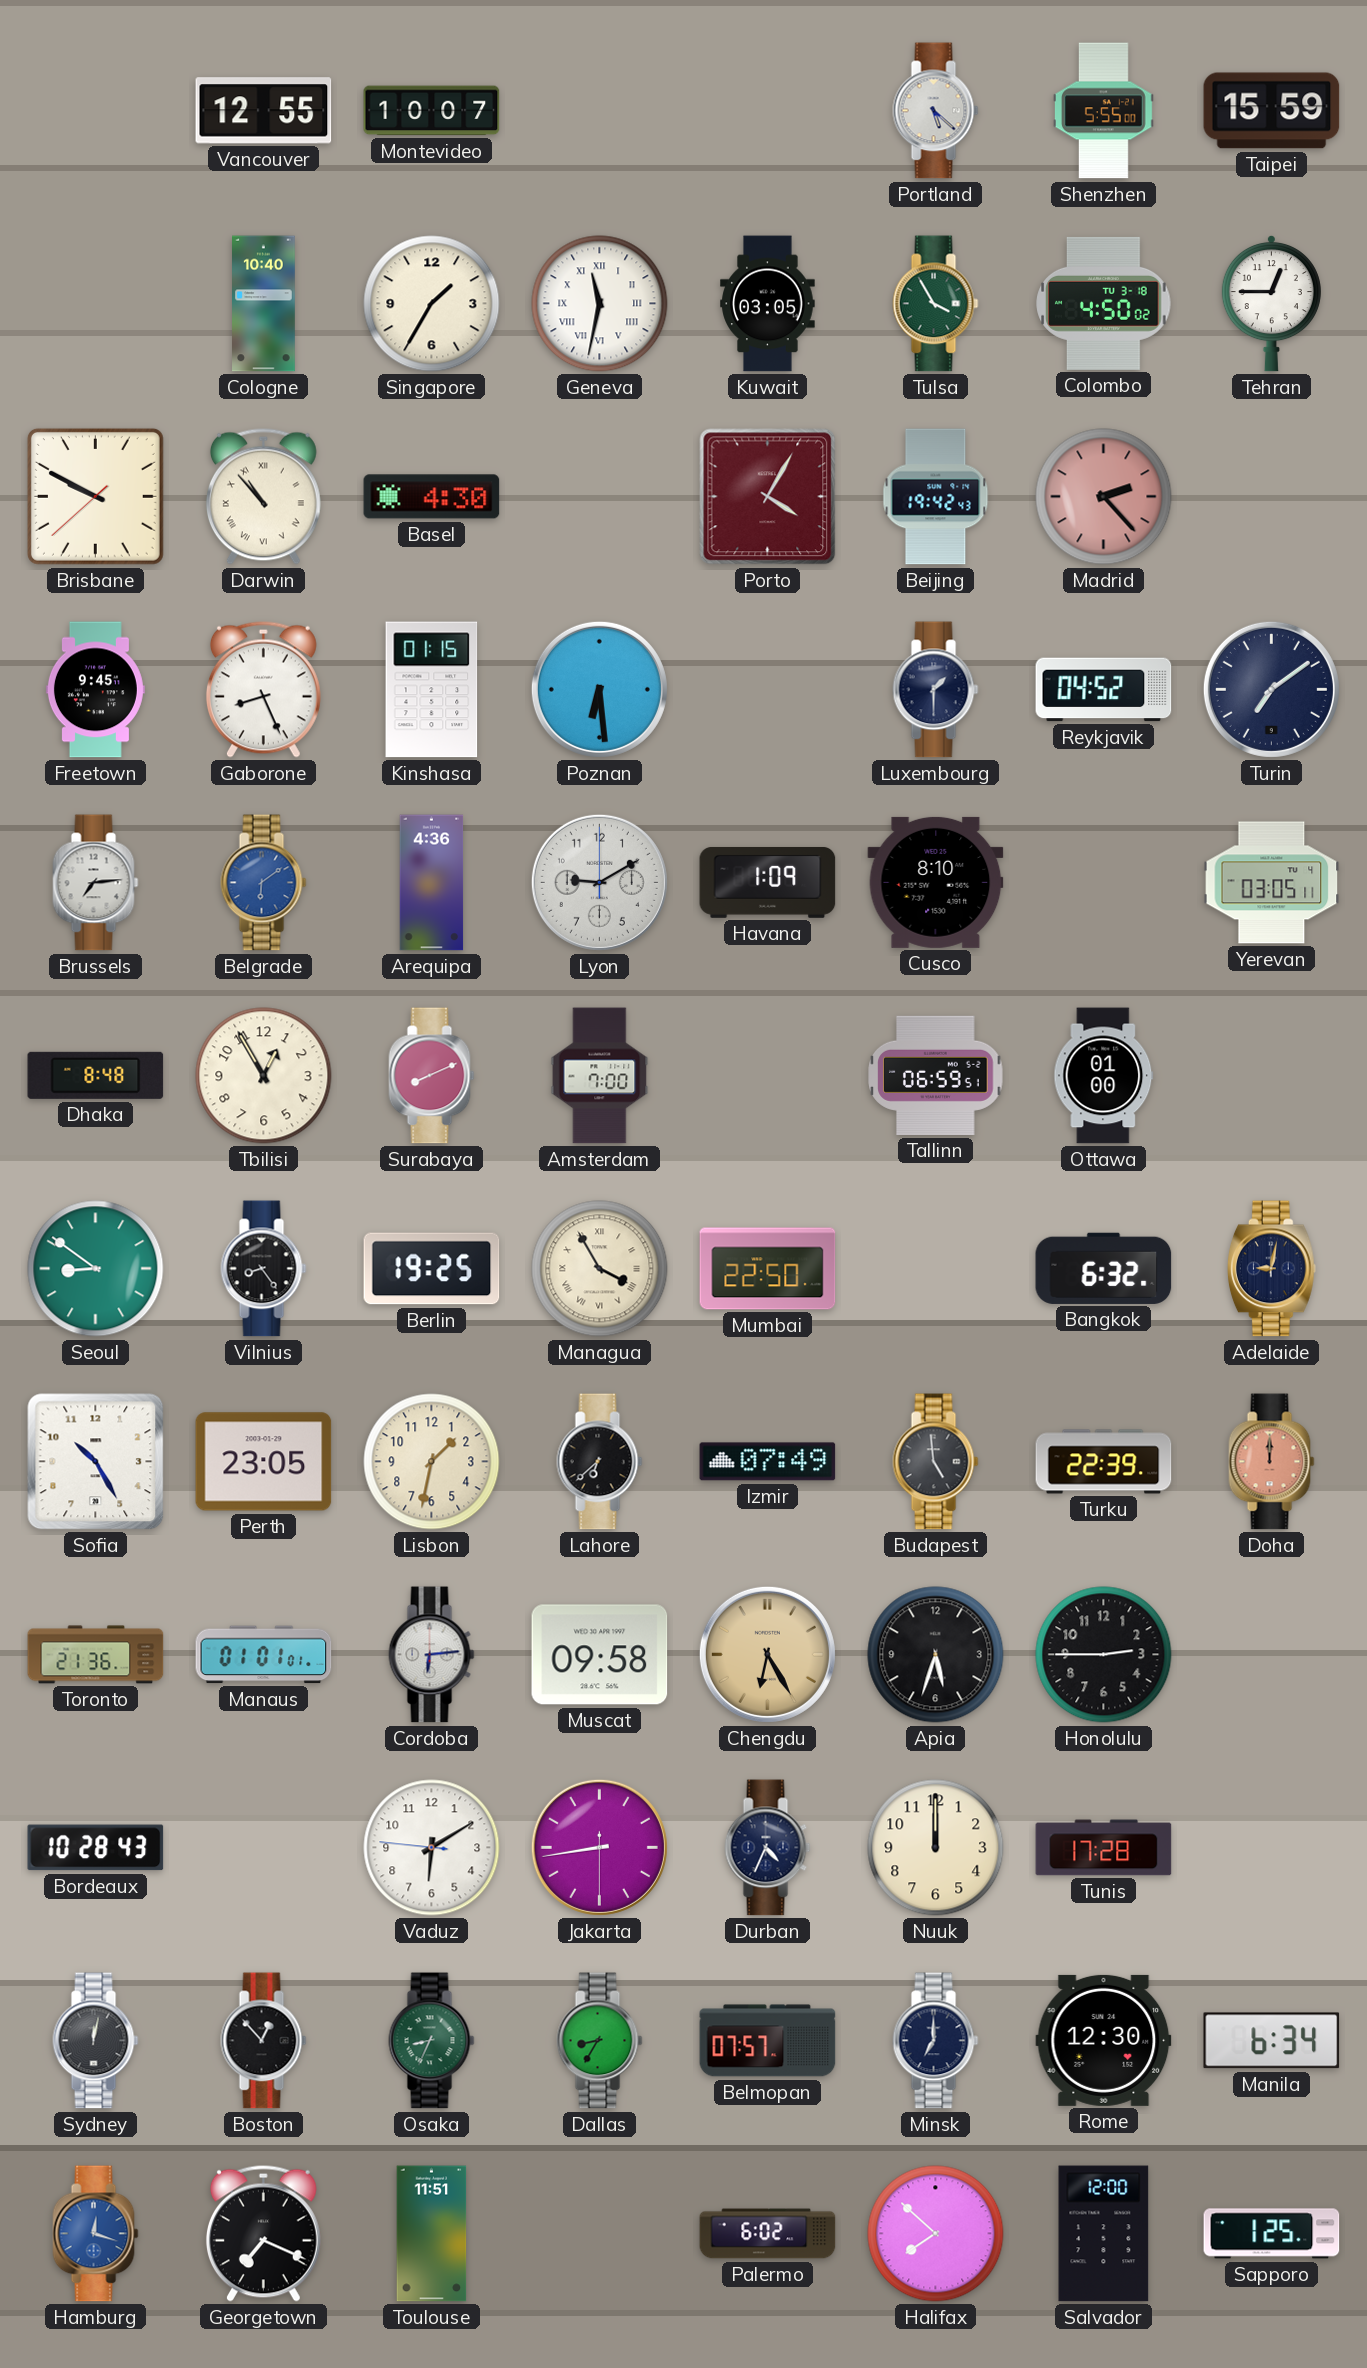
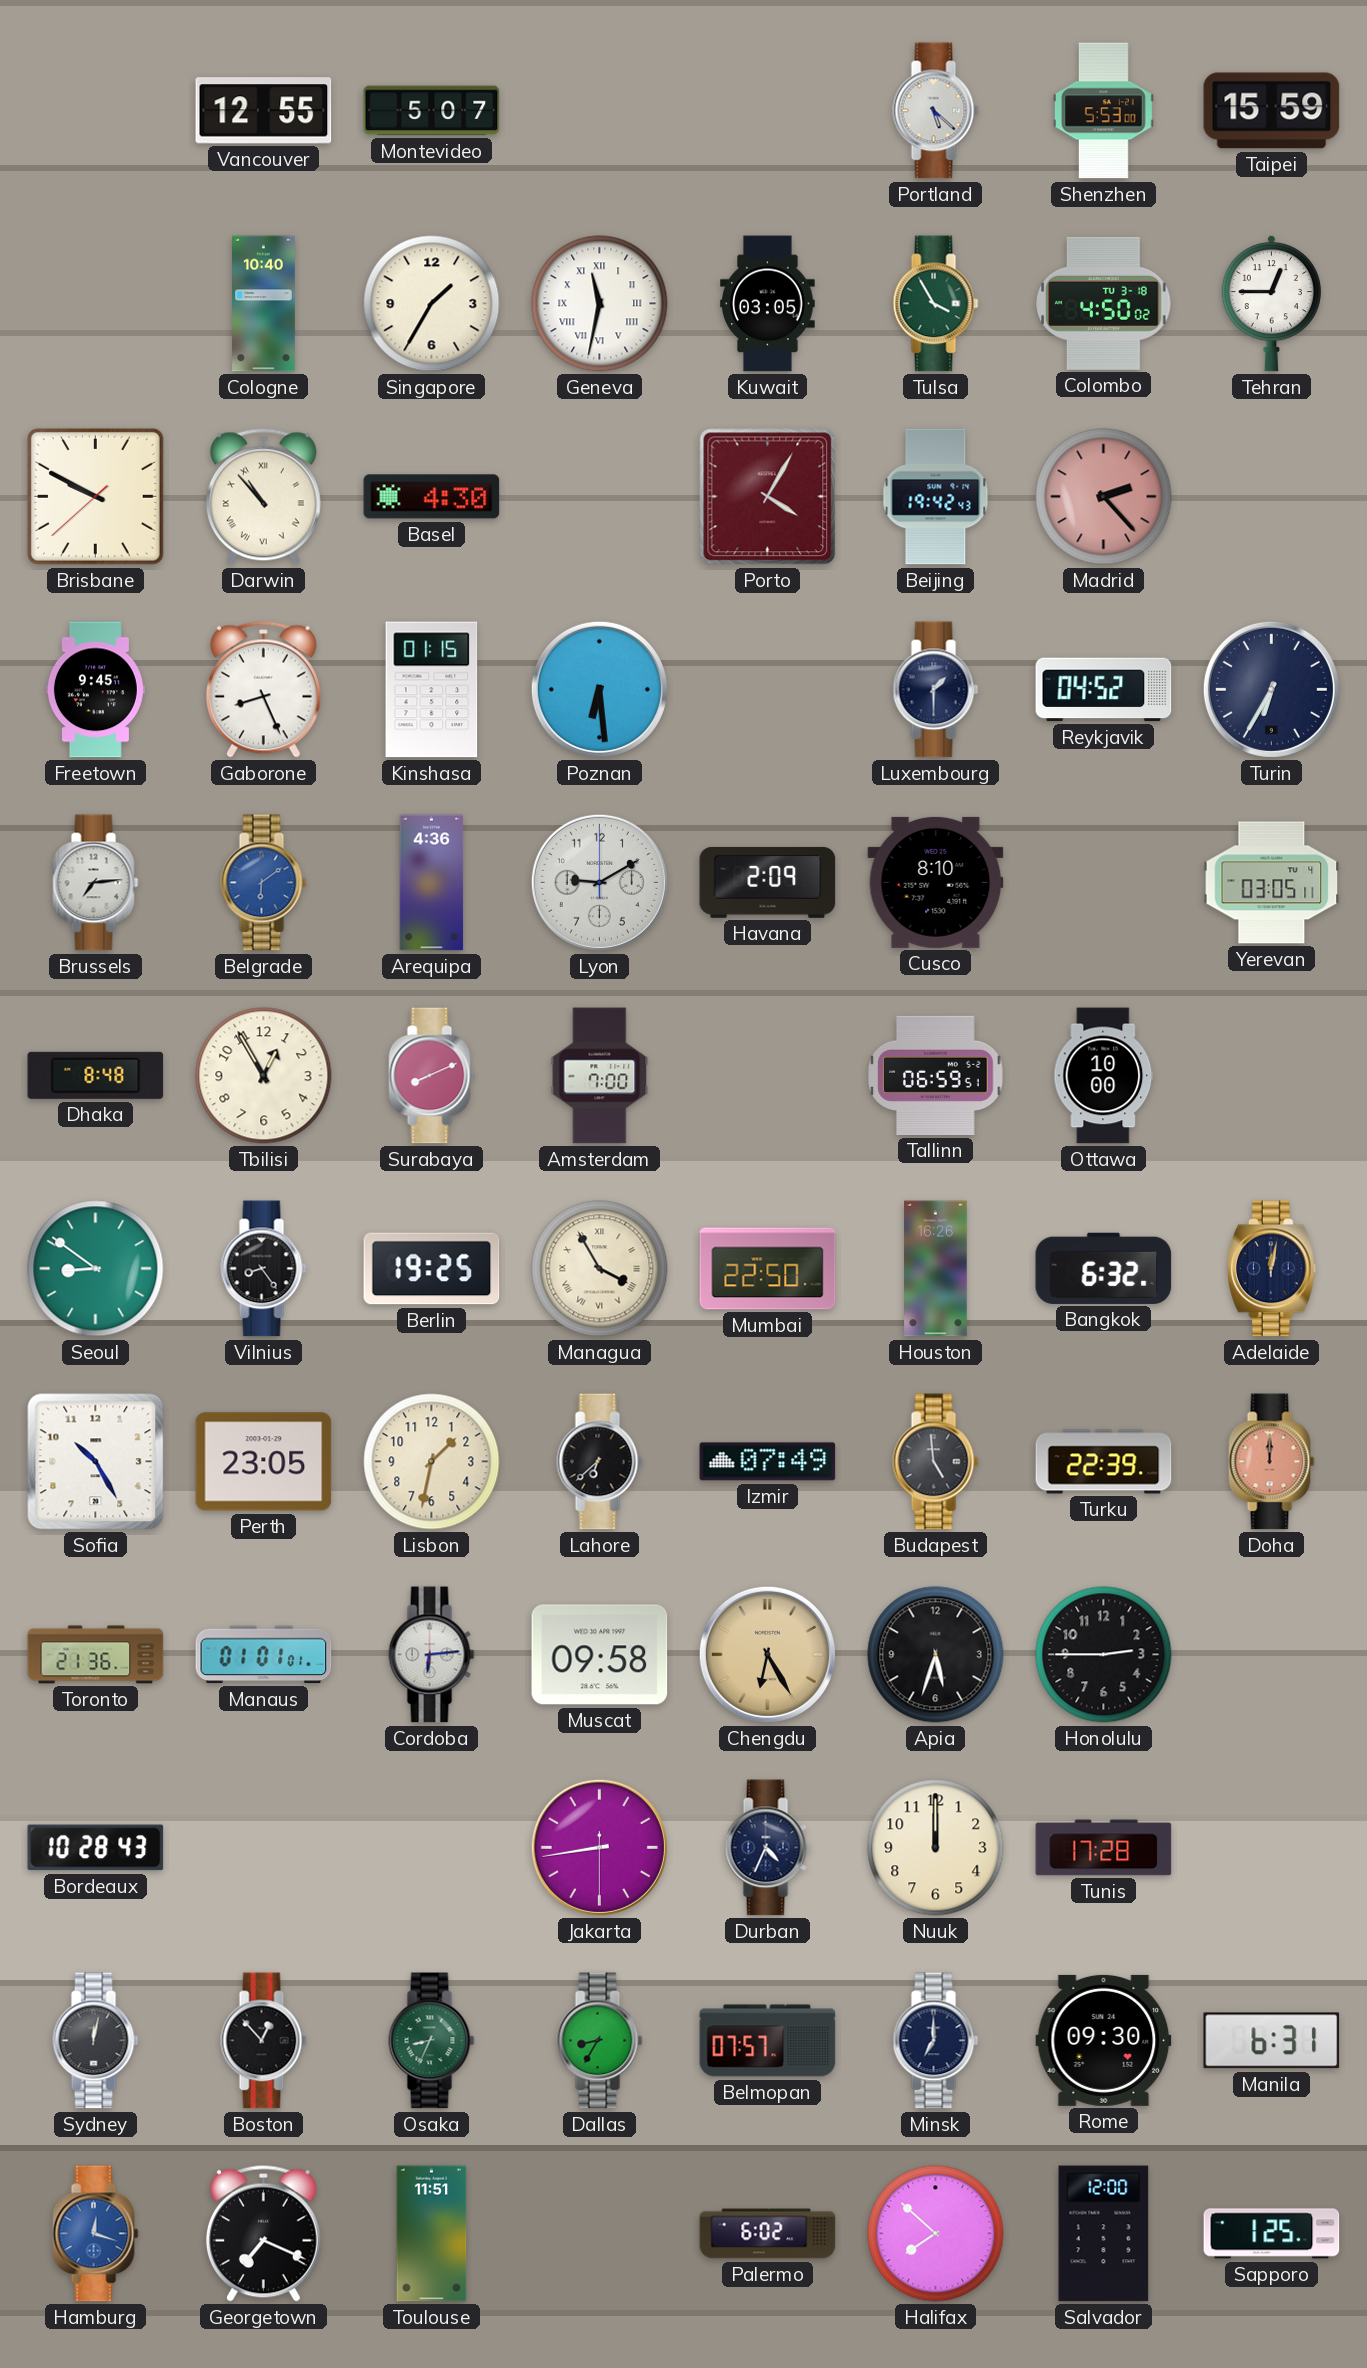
Montevideo: 10:07 -> 5:07 (432, 111)
Shenzhen: 5:55 -> 5:53 (1104, 111)
Turin: 7:09 -> 6:35 (1271, 689)
Havana: 1:09 -> 2:09 (768, 882)
Ottawa: 01:00 -> 10:00 (1104, 1076)
Houston: none -> 16:26 (936, 1269)
Adelaide: 9:02 -> 12:02 (1271, 1269)
Vaduz: 6:09 -> none (432, 1848)
Rome: 12:30 -> 09:30 (1104, 2040)
Manila: 6:34 -> 6:31 (1272, 2041)
